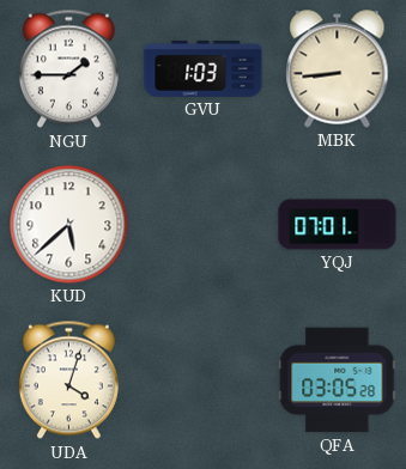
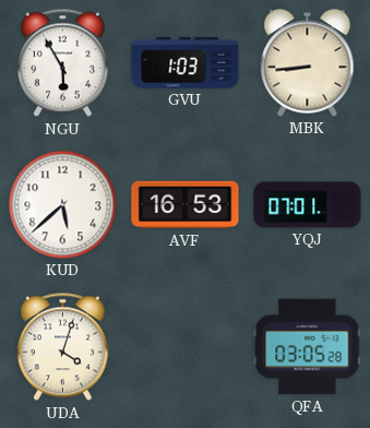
NGU: 1:45 -> 5:55 (62, 63)
AVF: none -> 16:53 (186, 205)
